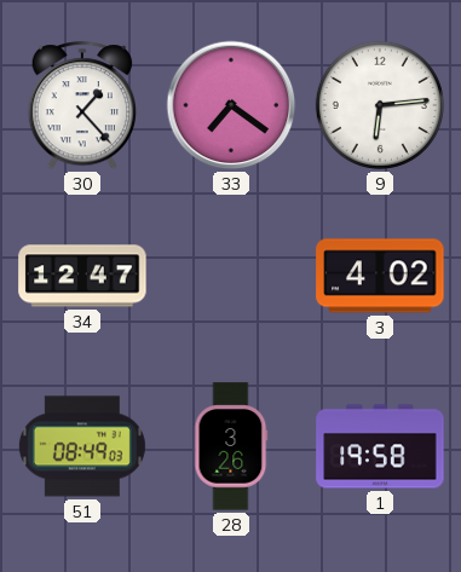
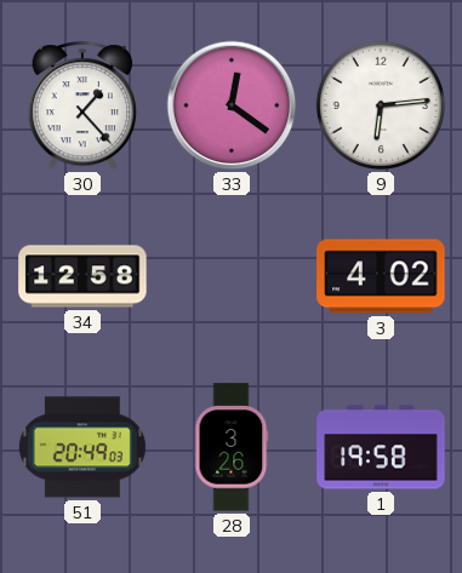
33: 7:21 -> 12:21 (232, 105)
34: 12:47 -> 12:58 (82, 276)
51: 08:49 -> 20:49 (82, 447)
